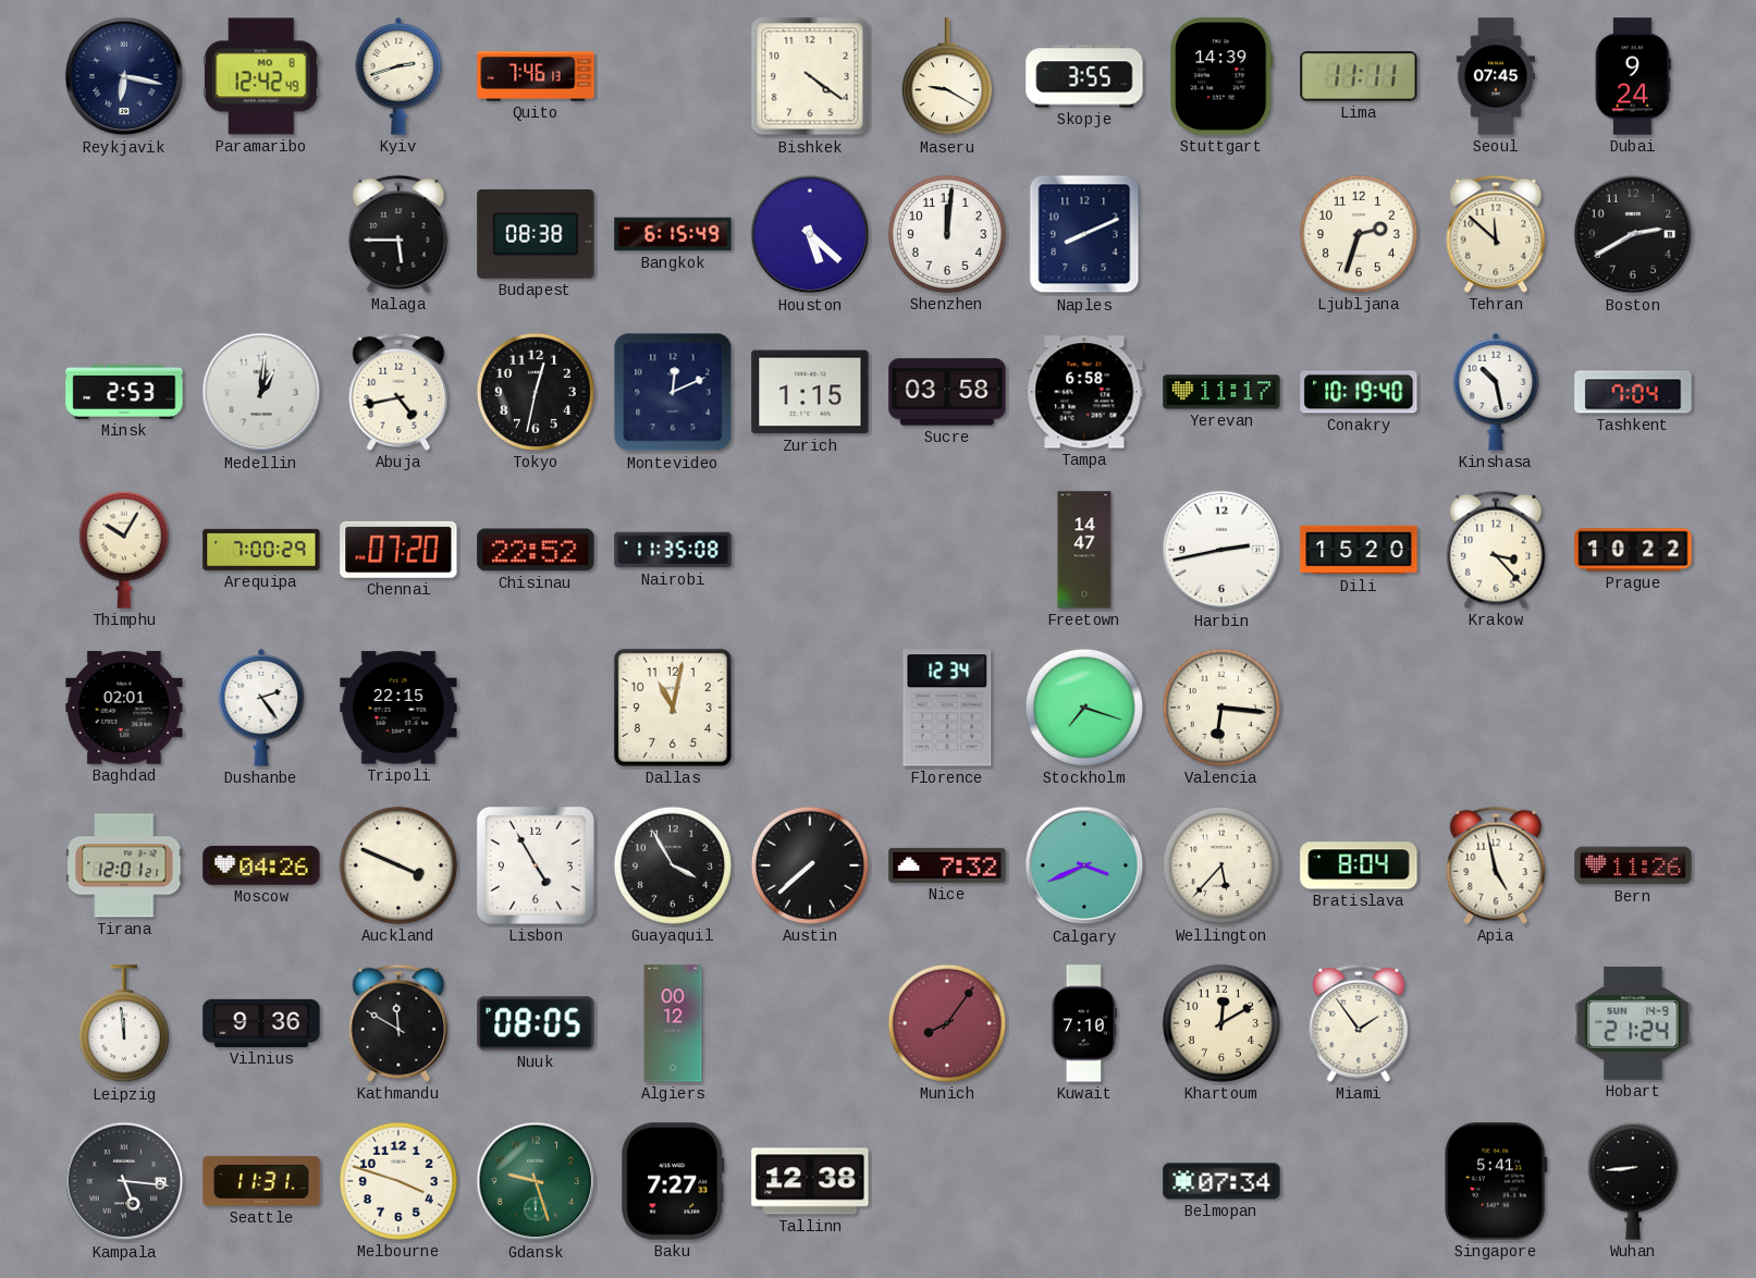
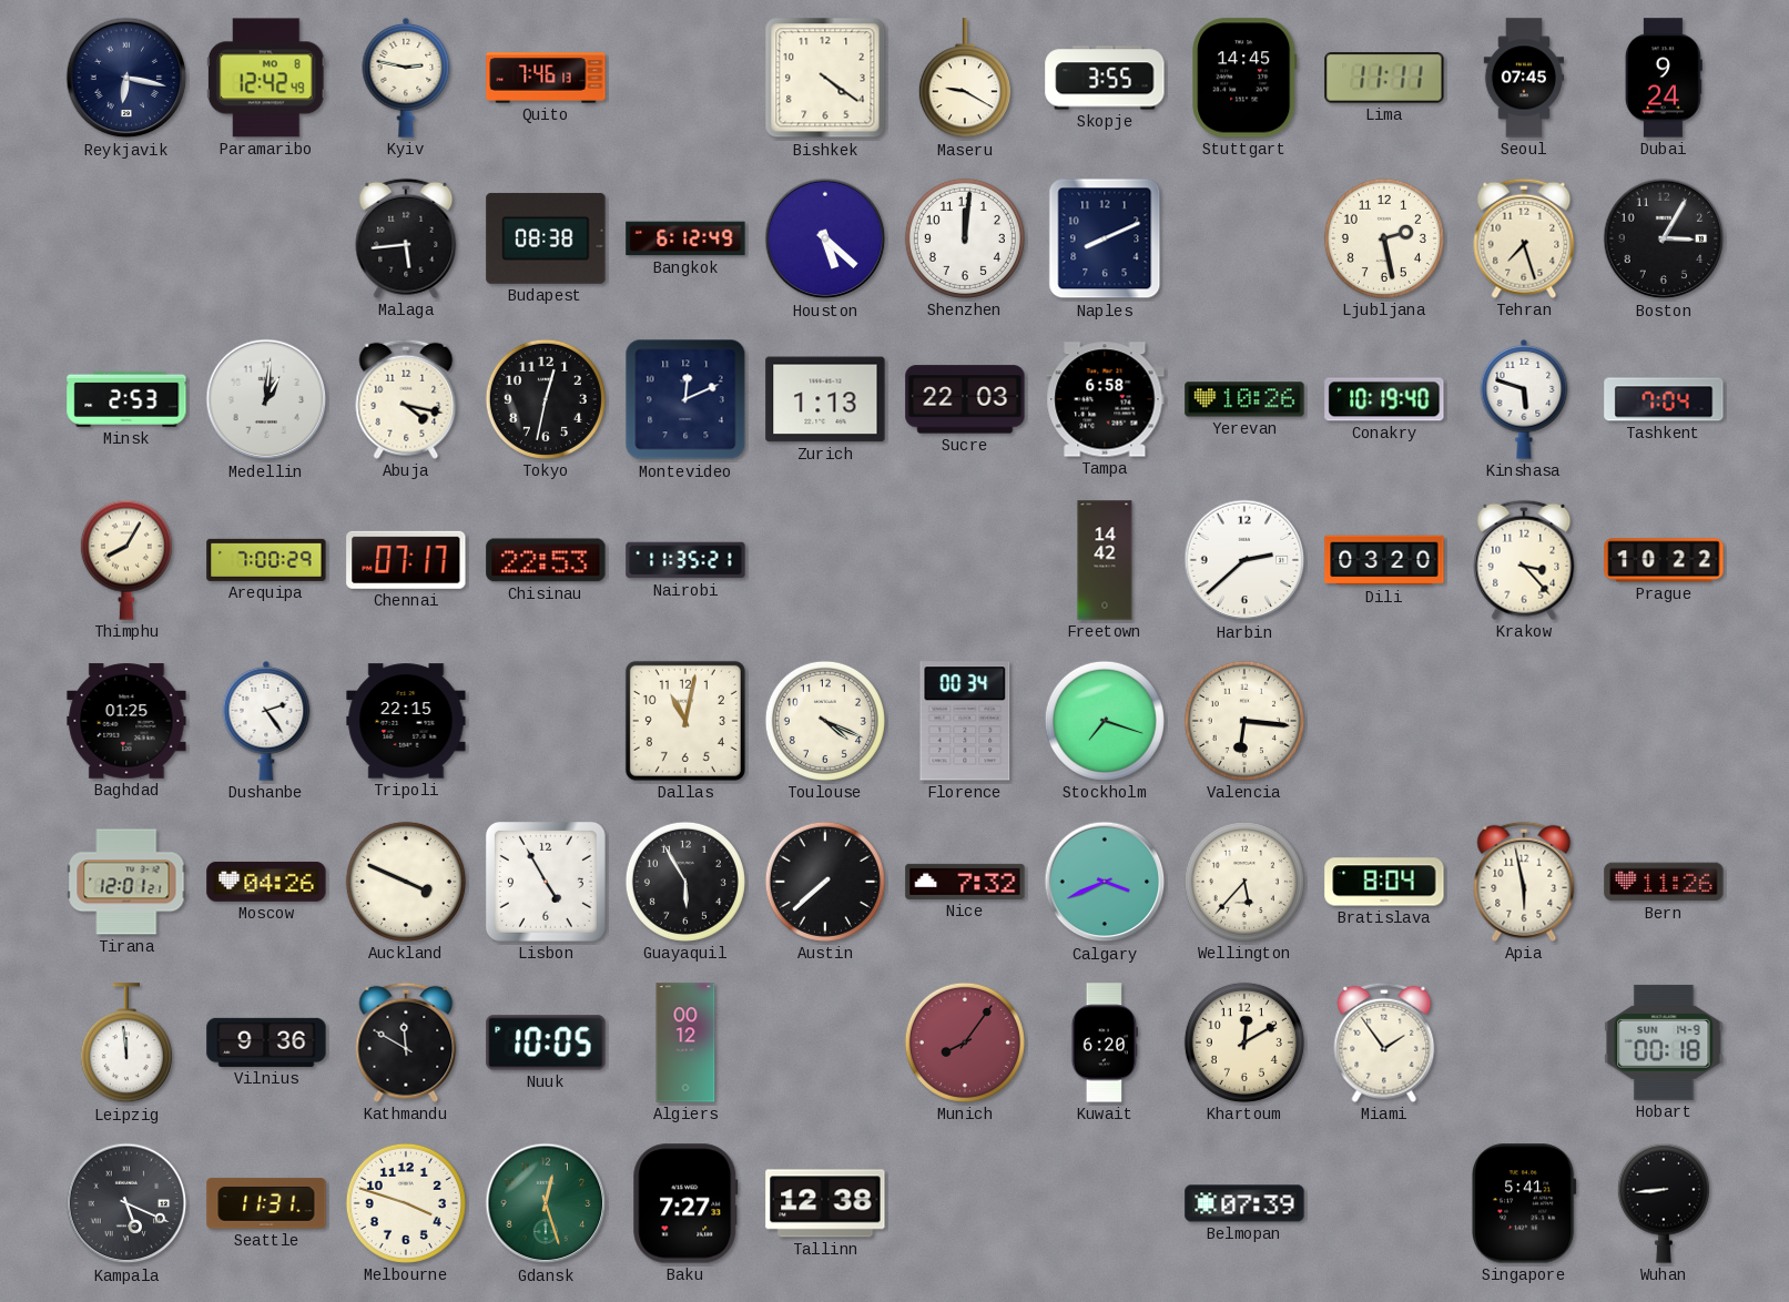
Kyiv: 2:42 -> 2:47 (406, 78)
Stuttgart: 14:39 -> 14:45 (1244, 78)
Malaga: 5:45 -> 5:44 (406, 238)
Bangkok: 6:15 -> 6:12 (685, 238)
Ljubljana: 2:33 -> 2:28 (1384, 238)
Tehran: 11:52 -> 7:27 (1524, 238)
Boston: 2:40 -> 3:05 (1664, 238)
Abuja: 4:43 -> 4:17 (406, 399)
Zurich: 1:15 -> 1:13 (825, 399)
Sucre: 03:58 -> 22:03 (965, 399)
Yerevan: 11:17 -> 10:26 (1244, 399)
Kinshasa: 10:28 -> 5:48 (1524, 399)
Thimphu: 10:05 -> 8:05 (126, 560)
Chennai: 07:20 -> 07:17 (406, 560)
Chisinau: 22:52 -> 22:53 (546, 560)
Nairobi: 11:35:08 -> 11:35:21 (685, 560)
Freetown: 14:47 -> 14:42 (1105, 560)
Harbin: 2:43 -> 2:38 (1244, 560)
Dili: 15:20 -> 03:20 (1384, 560)
Baghdad: 02:01 -> 01:25 (126, 721)
Toulouse: none -> 4:19 (825, 721)
Florence: 12:34 -> 00:34 (965, 721)
Guayaquil: 3:55 -> 5:55 (685, 882)
Apia: 4:58 -> 5:58 (1524, 882)
Nuuk: 08:05 -> 10:05 (546, 1042)
Kuwait: 7:10 -> 6:20 (1104, 1042)
Hobart: 21:24 -> 00:18 (1664, 1042)
Kampala: 5:16 -> 5:19 (126, 1203)
Gdansk: 9:27 -> 12:27 (546, 1203)
Belmopan: 07:34 -> 07:39 (1244, 1203)
